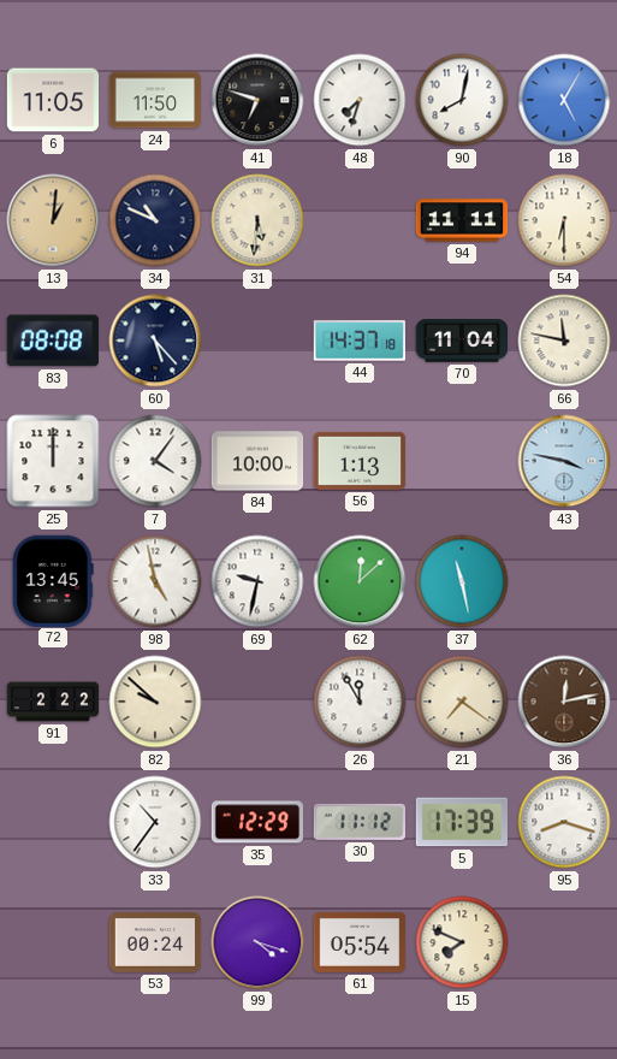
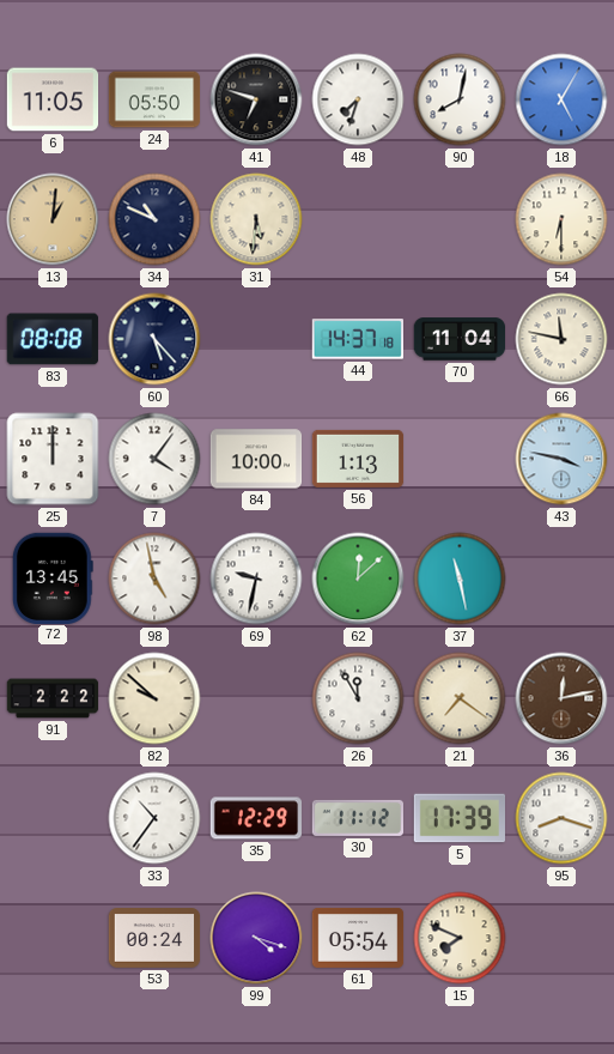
24: 11:50 -> 05:50 (154, 99)
94: 11:11 -> none (462, 220)
